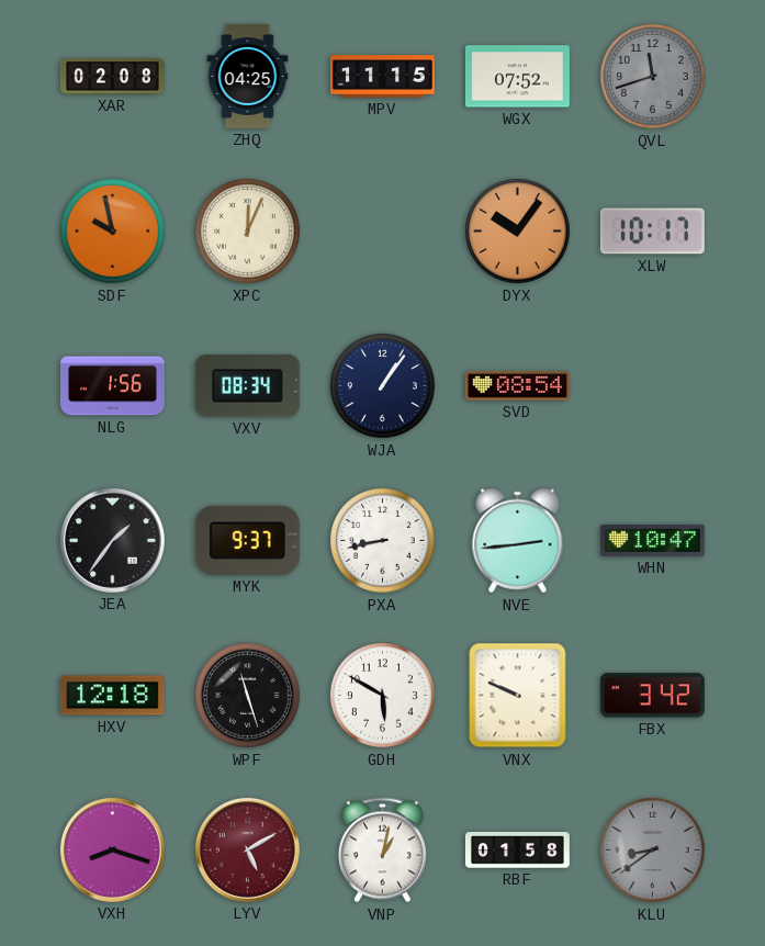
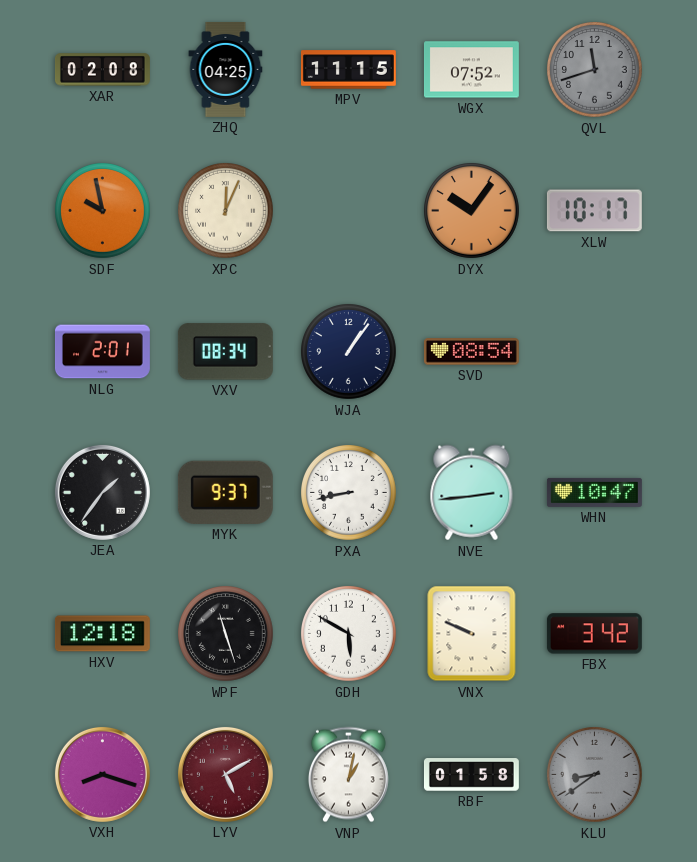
NLG: 1:56 -> 2:01 (102, 352)
